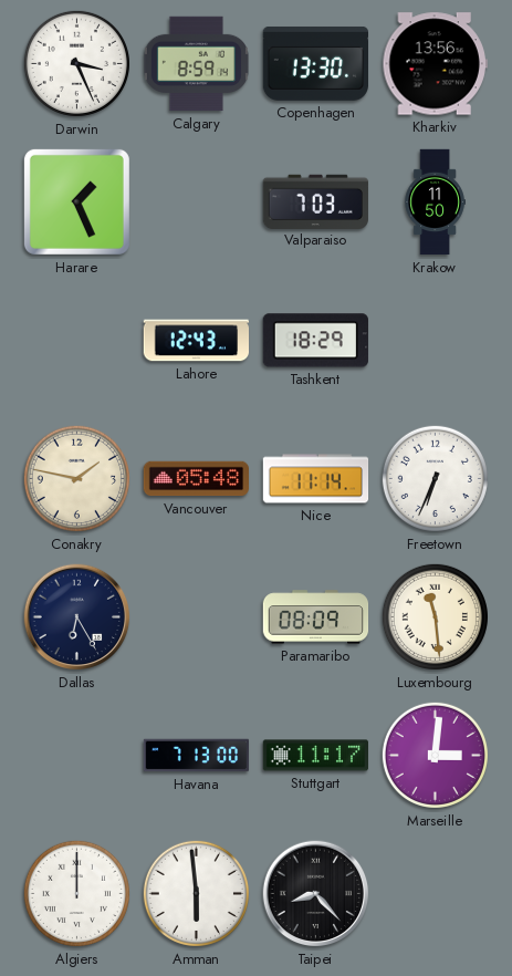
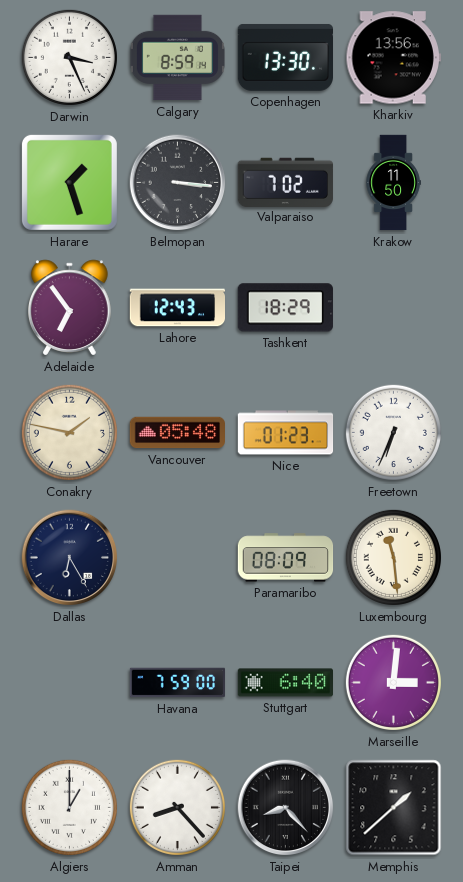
Harare: 1:26 -> 1:27 (69, 182)
Belmopan: none -> 3:16 (178, 183)
Valparaiso: 7:03 -> 7:02 (285, 182)
Adelaide: none -> 6:54 (70, 308)
Nice: 11:14 -> 01:23 (286, 433)
Havana: 7:13 -> 7:59 (178, 683)
Stuttgart: 11:17 -> 6:40 (286, 683)
Algiers: 12:00 -> 1:00 (69, 807)
Amman: 5:59 -> 8:23 (177, 807)
Memphis: none -> 1:38 (394, 808)
